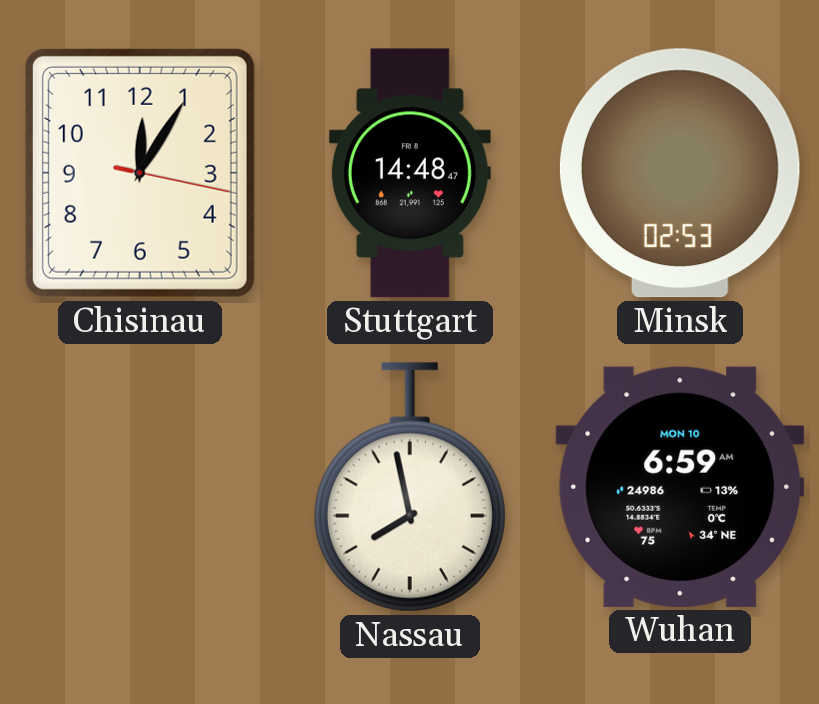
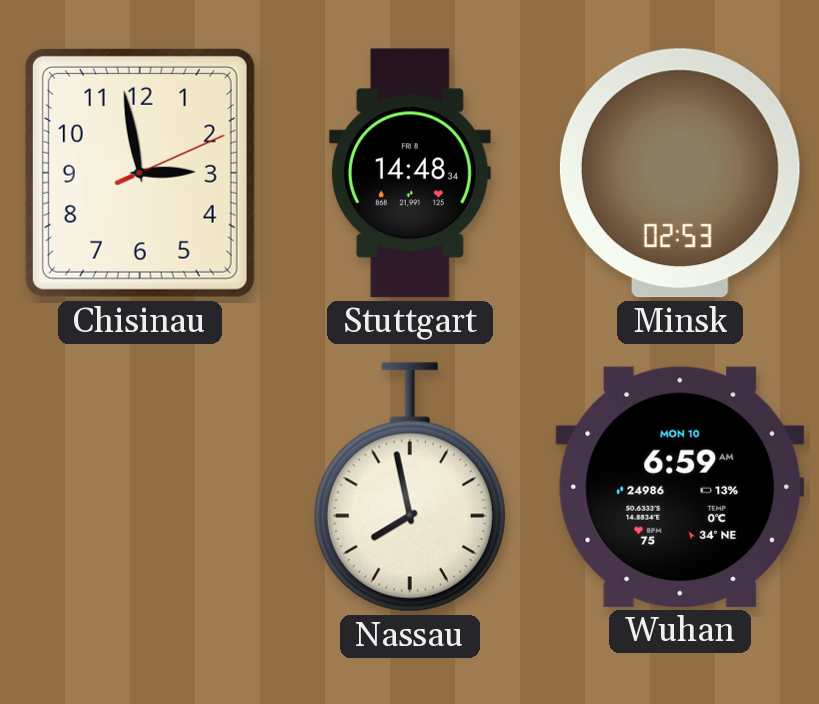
Chisinau: 12:05 -> 2:58 (140, 173)
Stuttgart: 14:48:47 -> 14:48:34 (410, 173)
